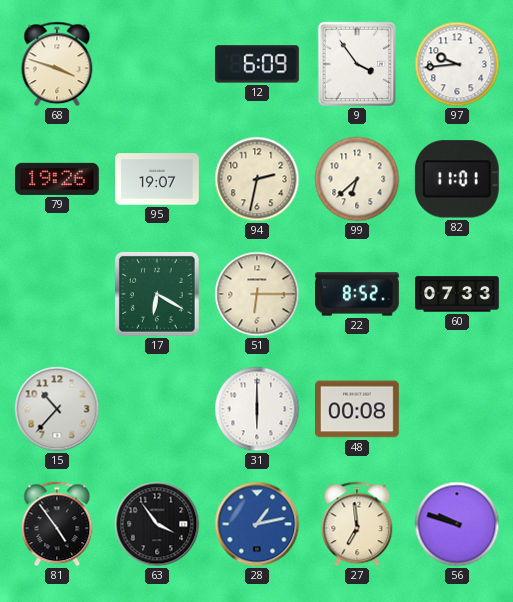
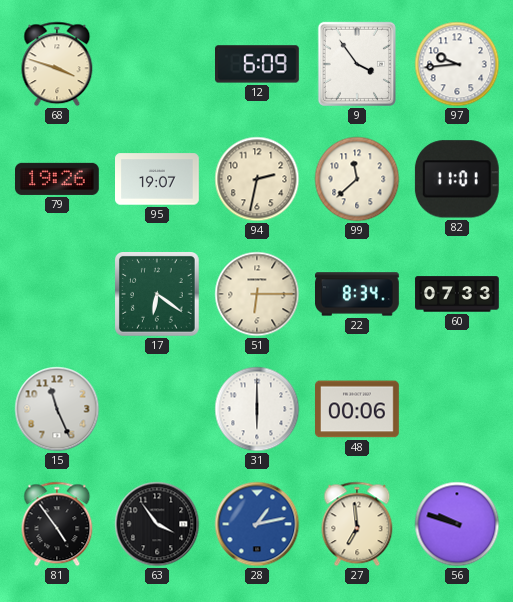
99: 6:38 -> 11:38 (357, 179)
17: 6:20 -> 6:21 (158, 295)
22: 8:52 -> 8:34 (358, 294)
15: 10:37 -> 11:26 (57, 409)
48: 00:08 -> 00:06 (358, 409)
